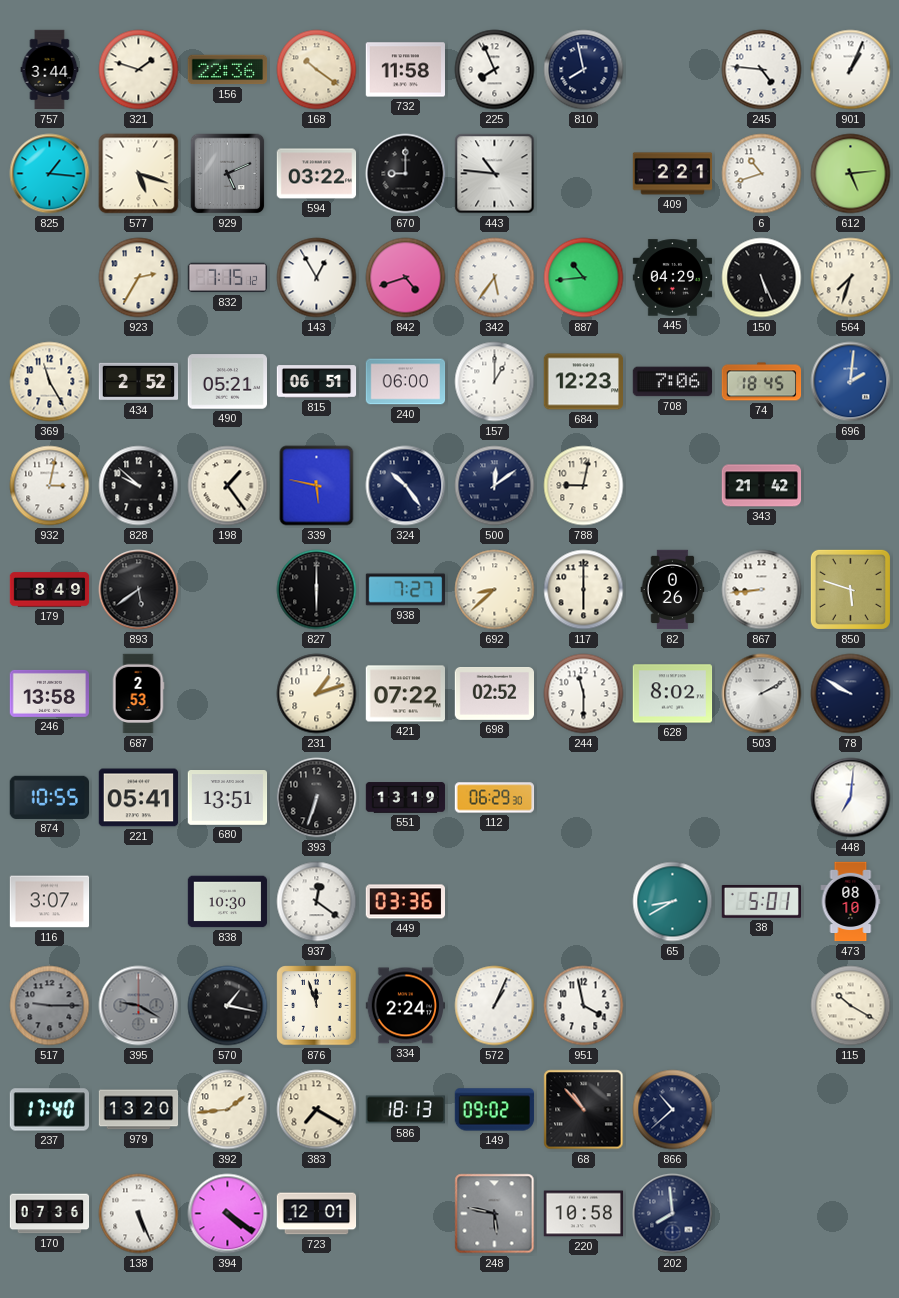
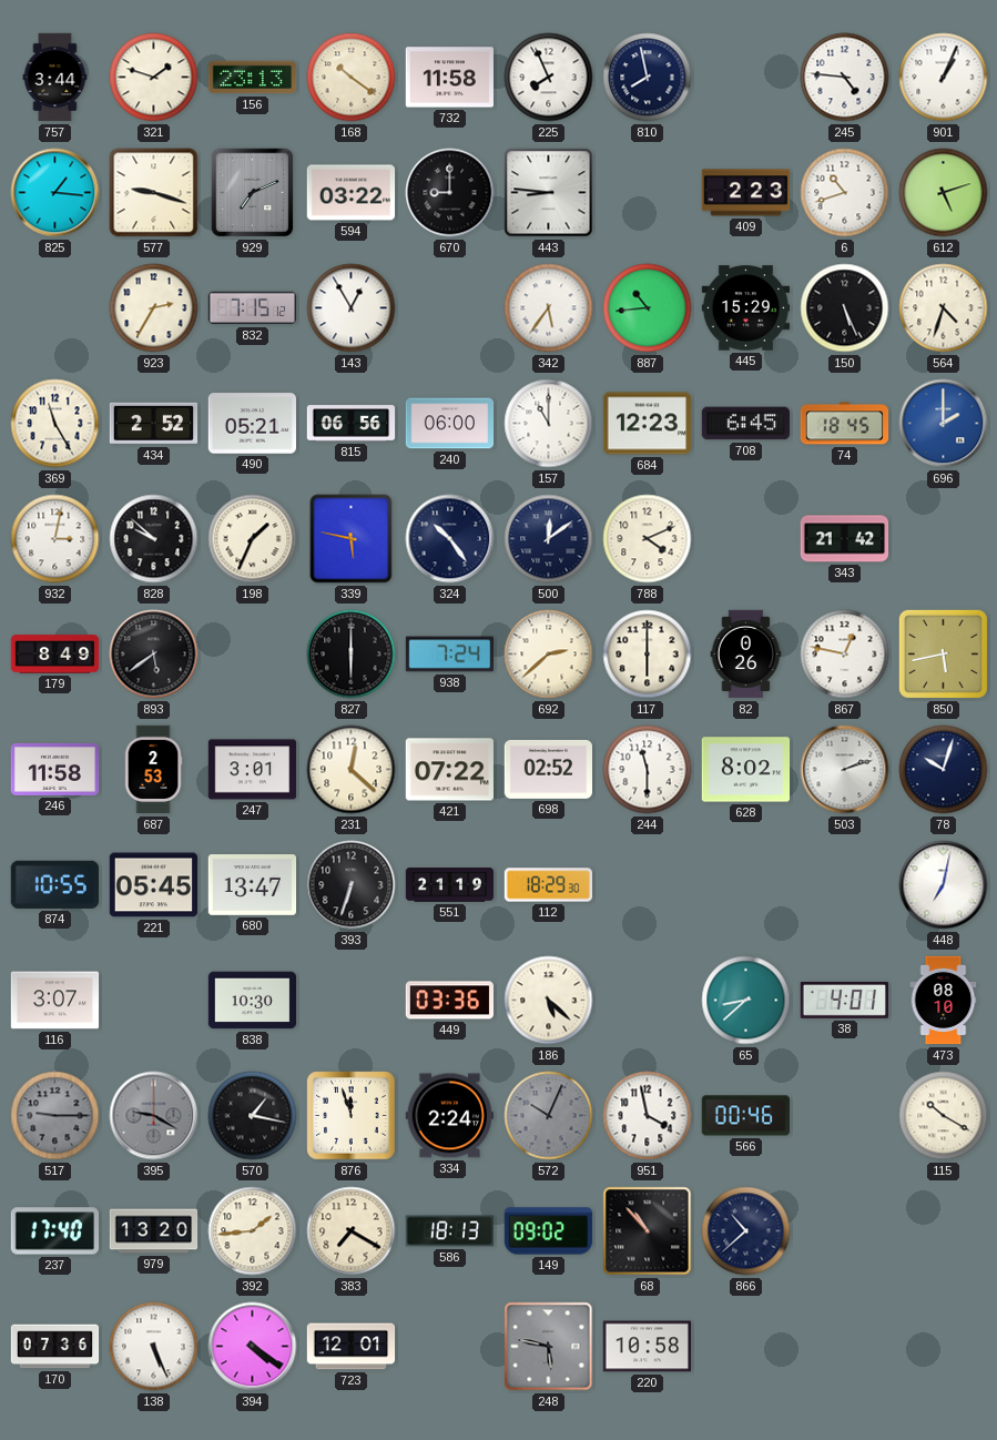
156: 22:36 -> 23:13 (253, 78)
577: 5:18 -> 9:18 (154, 193)
929: 5:11 -> 7:11 (253, 193)
443: 10:46 -> 8:46 (549, 193)
409: 2:21 -> 2:23 (746, 193)
612: 5:14 -> 5:12 (944, 193)
842: 4:42 -> none (406, 278)
445: 04:29 -> 15:29 (746, 308)
564: 7:33 -> 4:33 (944, 308)
815: 06:51 -> 06:56 (352, 424)
157: 1:00 -> 11:00 (549, 424)
708: 7:06 -> 6:45 (746, 424)
696: 2:01 -> 2:00 (944, 424)
198: 1:24 -> 1:34 (253, 539)
788: 9:02 -> 4:11 (648, 539)
938: 7:27 -> 7:24 (450, 655)
692: 8:38 -> 2:38 (549, 655)
867: 8:44 -> 12:47 (845, 655)
850: 5:48 -> 5:43 (943, 653)
246: 13:58 -> 11:58 (55, 769)
247: none -> 3:01 (253, 770)
231: 1:12 -> 12:22 (352, 770)
503: 2:10 -> 2:12 (845, 770)
78: 9:50 -> 10:03 (944, 770)
221: 05:41 -> 05:45 (154, 885)
680: 13:51 -> 13:47 (253, 885)
551: 13:19 -> 21:19 (450, 885)
112: 06:29 -> 18:29 (549, 885)
448: 7:01 -> 7:02 (944, 885)
937: 12:21 -> none (317, 902)
186: none -> 5:22 (549, 1001)
65: 8:40 -> 8:38 (746, 1001)
38: 5:01 -> 4:01 (844, 1000)
572: 1:04 -> 10:04 (549, 1116)
572 dial: white -> grey (549, 1116)
566: none -> 00:46 (745, 1116)
202: 7:59 -> none (673, 1214)
